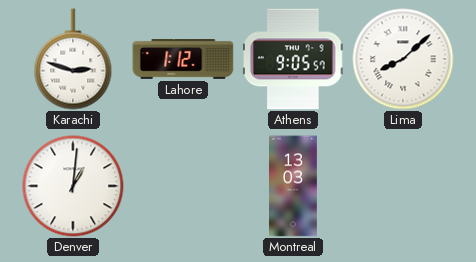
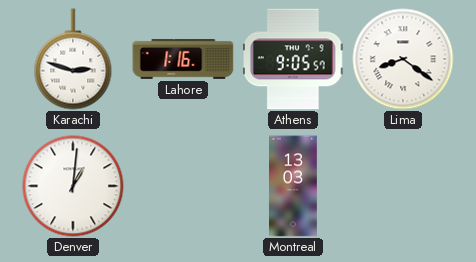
Lahore: 1:12 -> 1:16 (183, 60)
Lima: 8:08 -> 8:21 (403, 59)
